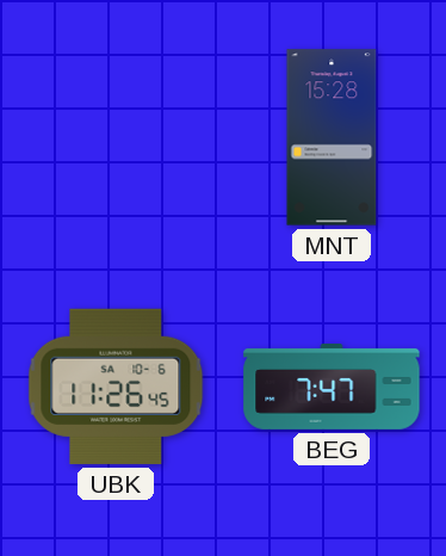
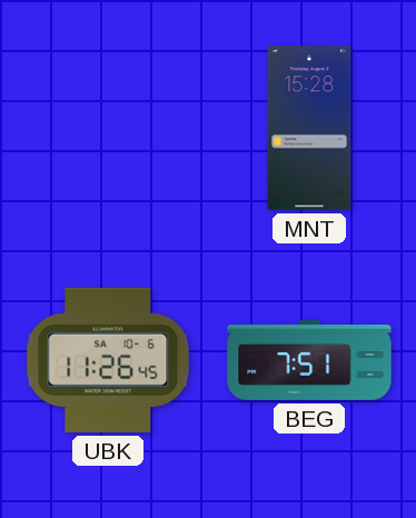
BEG: 7:47 -> 7:51 (309, 361)
